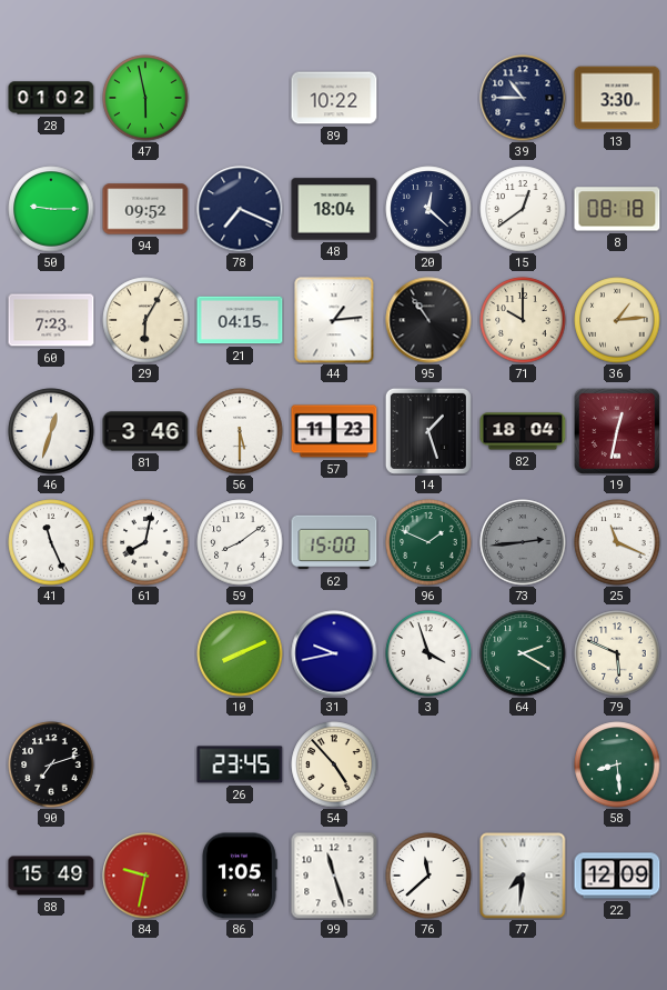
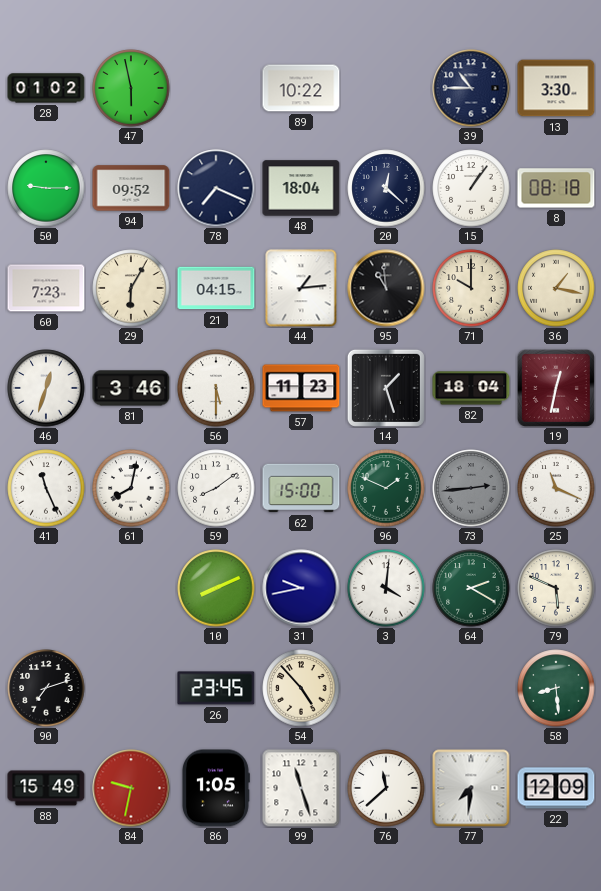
15: 12:39 -> 1:06 (471, 188)
95: 10:54 -> 10:59 (386, 288)
36: 1:14 -> 1:17 (556, 288)
3: 3:57 -> 4:01 (386, 588)
